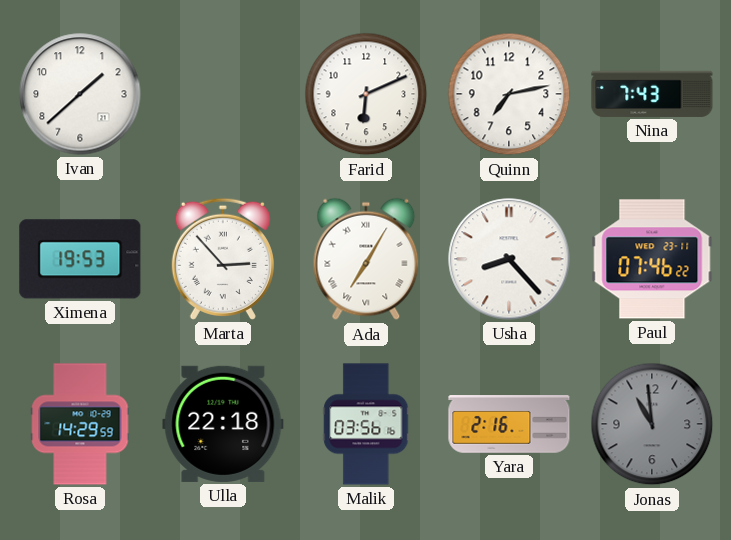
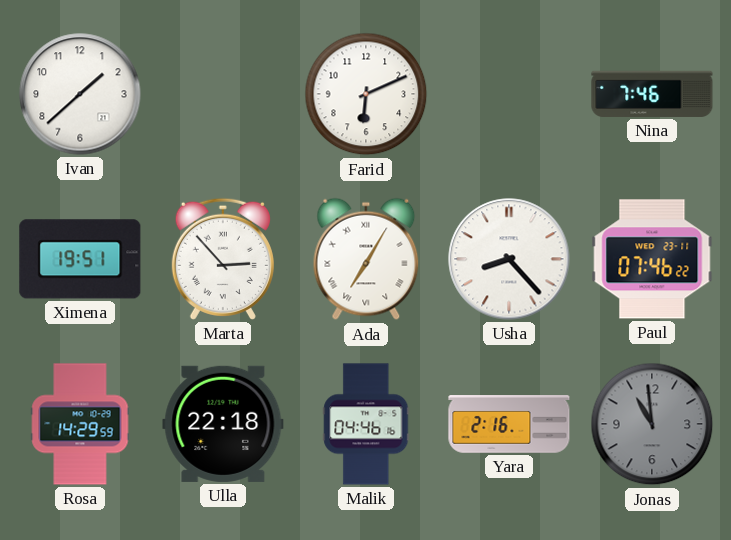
Quinn: 7:13 -> none (509, 94)
Nina: 7:43 -> 7:46 (652, 94)
Ximena: 19:53 -> 19:51 (80, 259)
Malik: 03:56 -> 04:46 (366, 424)
